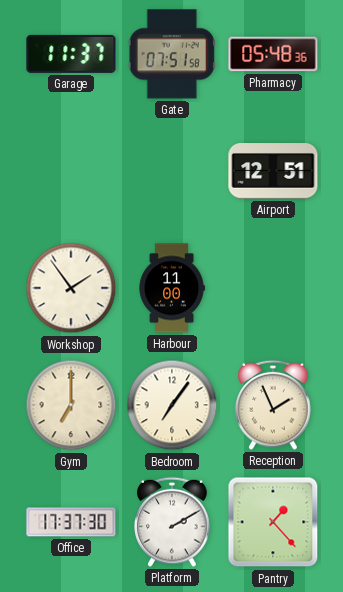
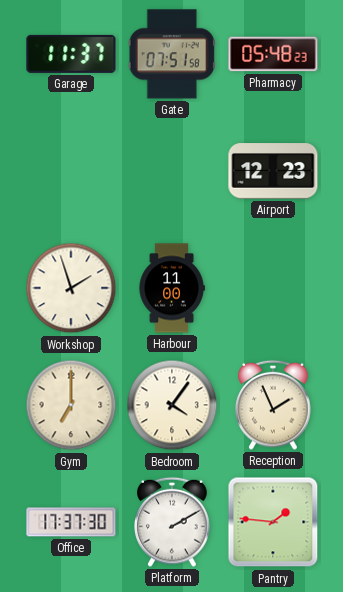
Pharmacy: 05:48:36 -> 05:48:23 (273, 54)
Airport: 12:51 -> 12:23 (273, 171)
Workshop: 1:54 -> 1:57 (71, 288)
Bedroom: 7:06 -> 4:06 (172, 405)
Pantry: 1:23 -> 1:46 (273, 522)
